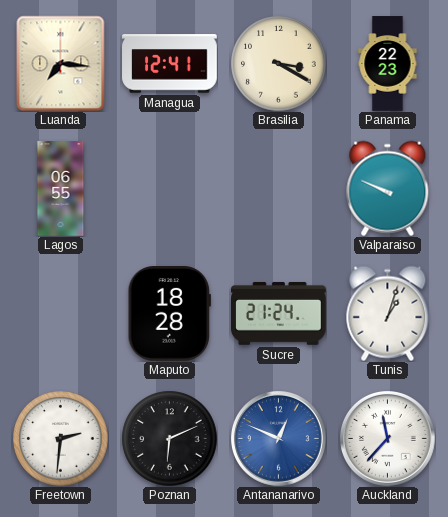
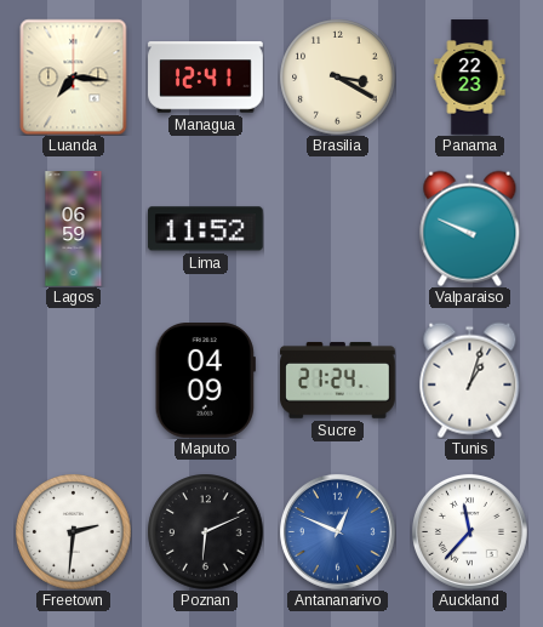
Lagos: 06:55 -> 06:59 (74, 229)
Lima: none -> 11:52 (205, 229)
Maputo: 18:28 -> 04:09 (205, 381)
